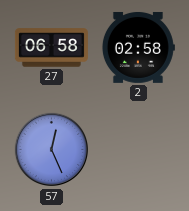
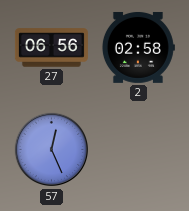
27: 06:58 -> 06:56 (51, 48)
